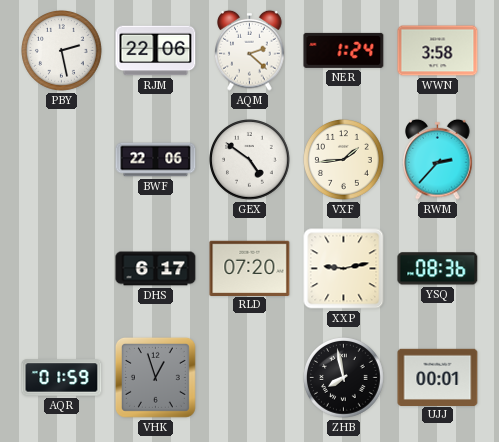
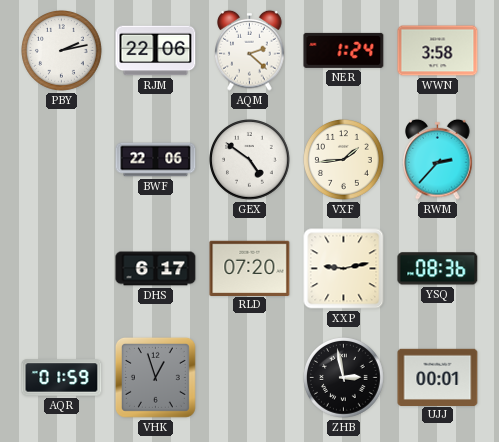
PBY: 2:28 -> 2:13 (62, 51)
ZHB: 7:58 -> 2:58 (344, 378)
